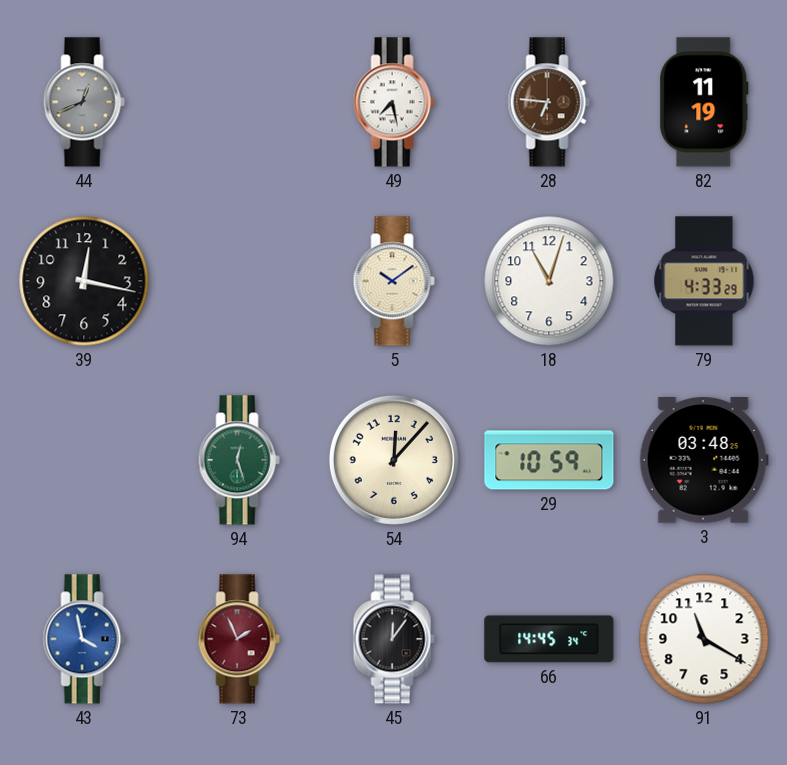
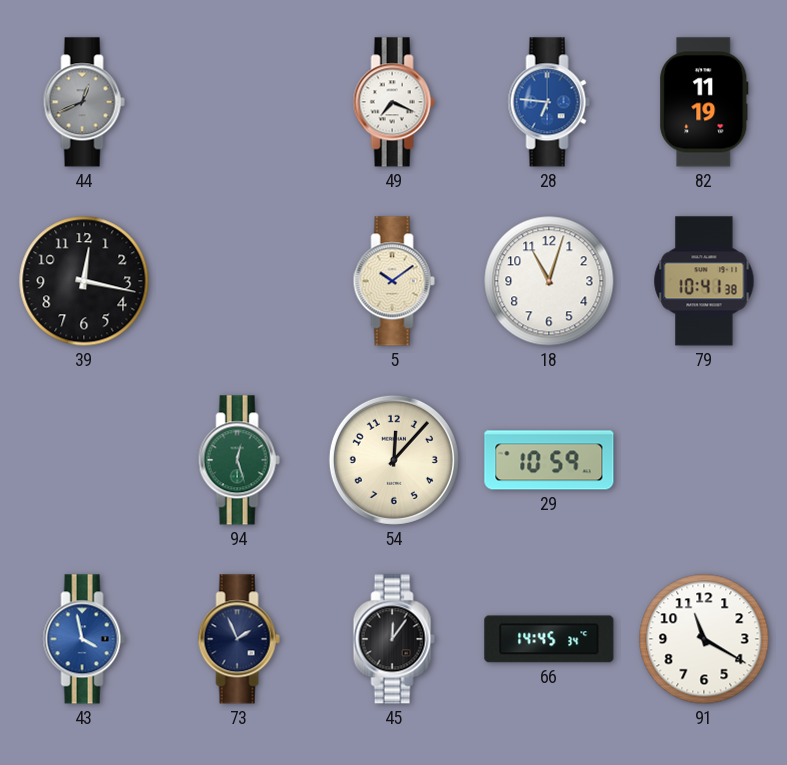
49: 7:28 -> 7:19 (394, 102)
28 dial: brown -> blue (549, 102)
79: 4:33 -> 10:41 (704, 281)
3: 03:48 -> none (704, 461)
73 dial: burgundy -> navy (239, 639)
